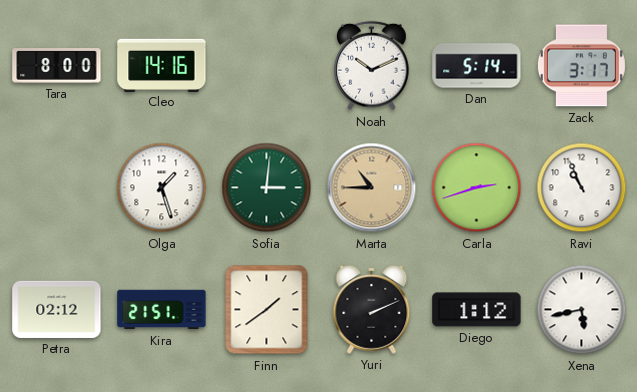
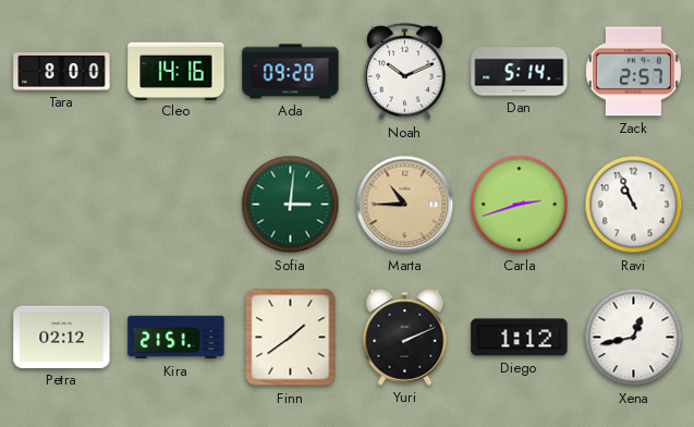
Ada: none -> 09:20 (291, 72)
Zack: 3:17 -> 2:57 (633, 72)
Olga: 1:27 -> none (162, 188)
Xena: 5:43 -> 12:43 (634, 338)
